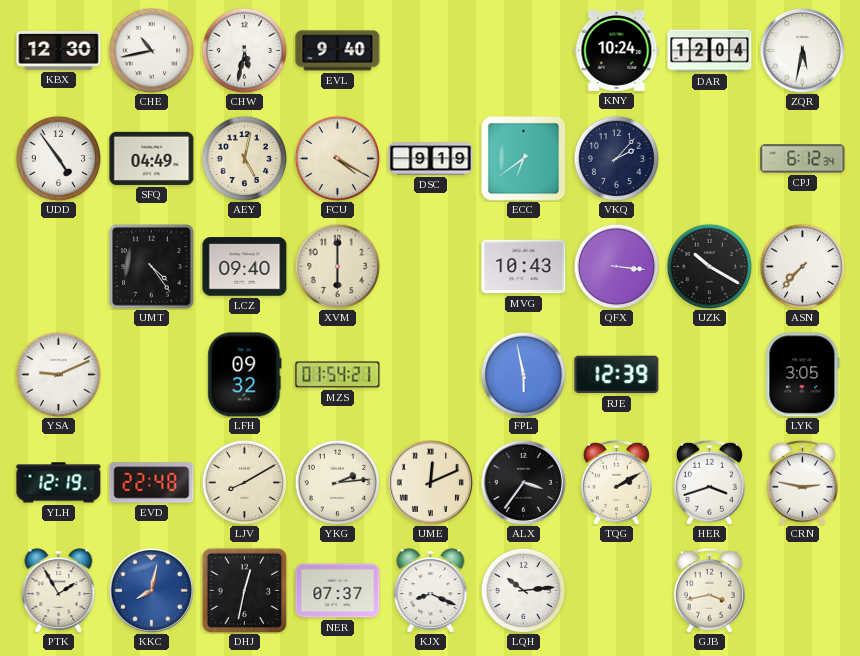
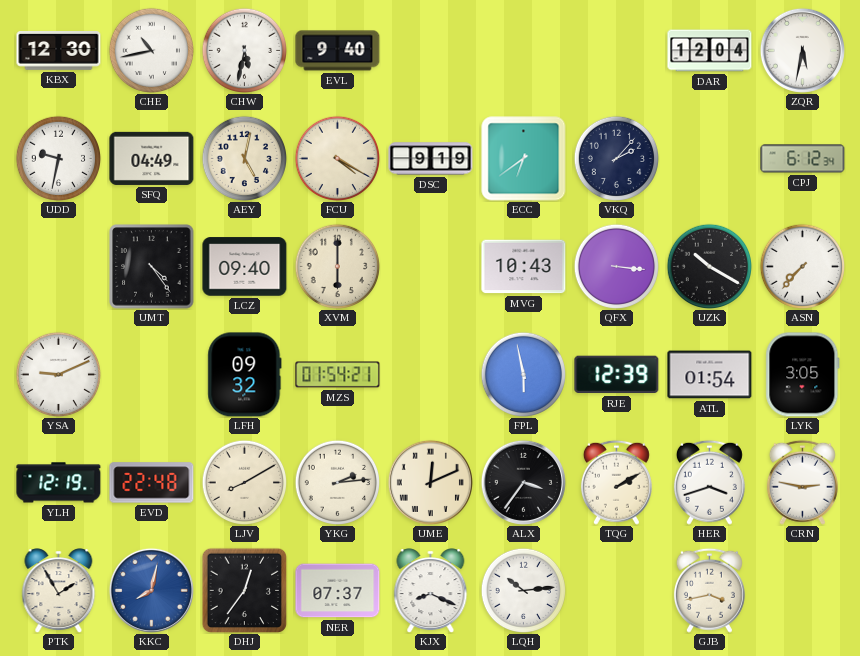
KNY: 10:24 -> none (617, 51)
UDD: 4:54 -> 9:32 (58, 158)
ATL: none -> 01:54 (710, 375)
DHJ: 12:32 -> 12:36 (244, 590)
